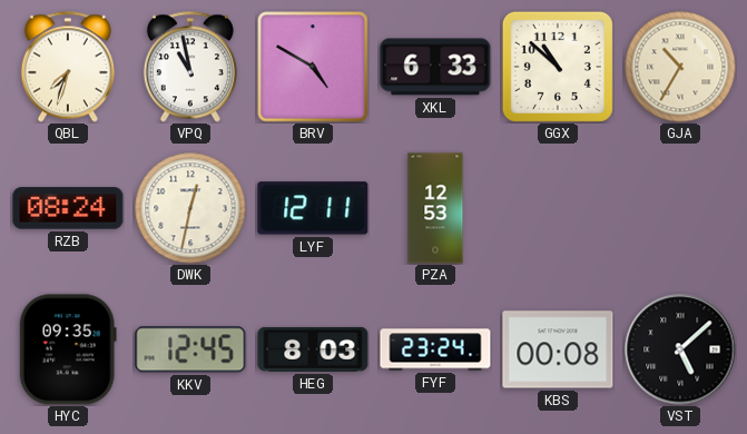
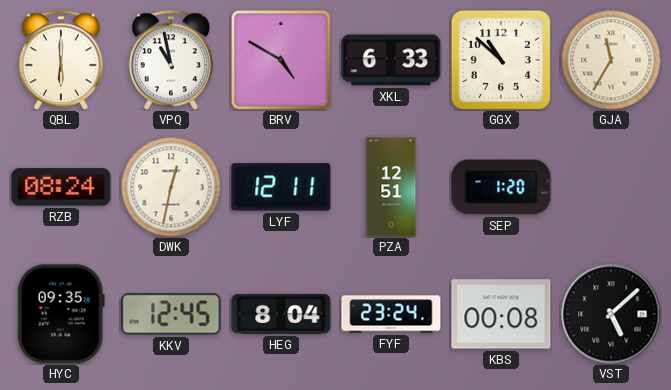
QBL: 7:33 -> 6:00 (61, 60)
GJA: 10:35 -> 11:35 (611, 60)
PZA: 12:53 -> 12:51 (391, 187)
SEP: none -> 1:20 (501, 187)
HEG: 8:03 -> 8:04 (281, 314)
